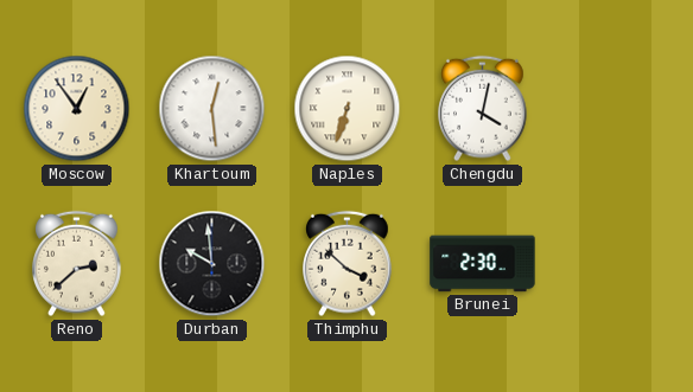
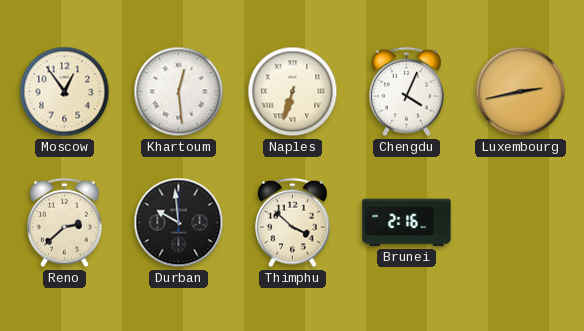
Chengdu: 4:02 -> 4:04 (407, 92)
Luxembourg: none -> 2:43 (521, 92)
Brunei: 2:30 -> 2:16 (407, 223)
